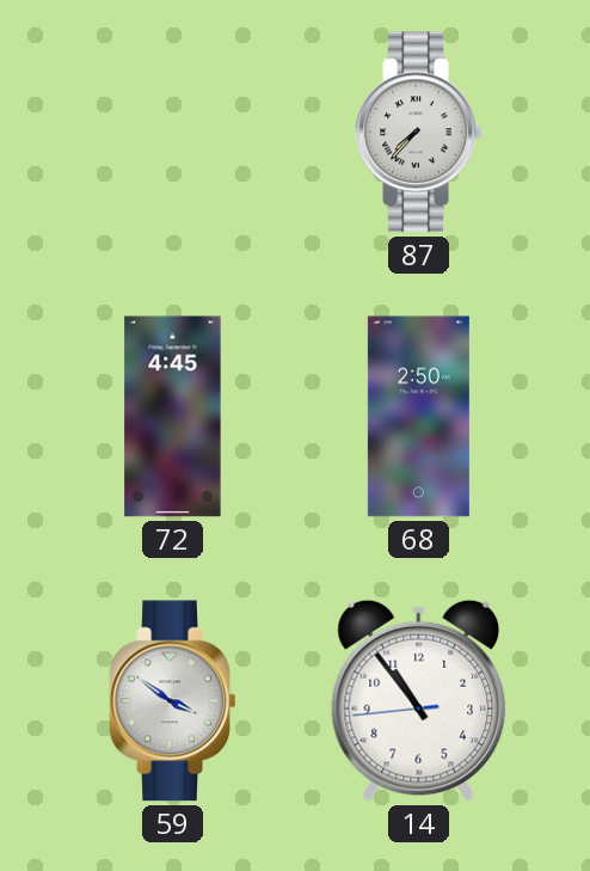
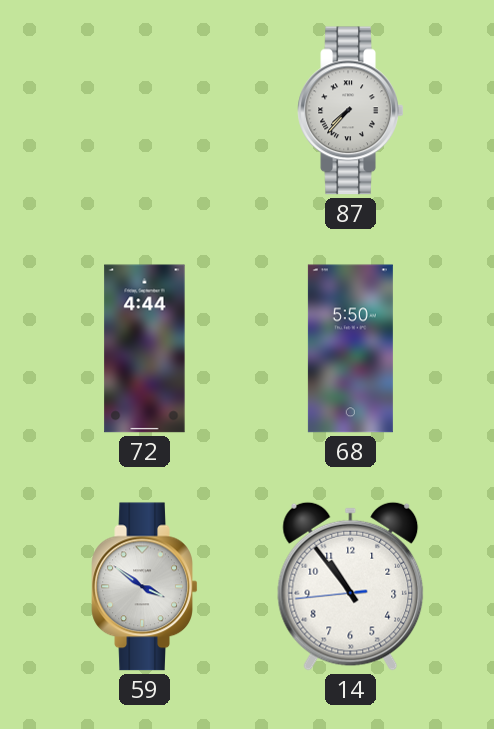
72: 4:45 -> 4:44 (145, 349)
68: 2:50 -> 5:50 (350, 349)
